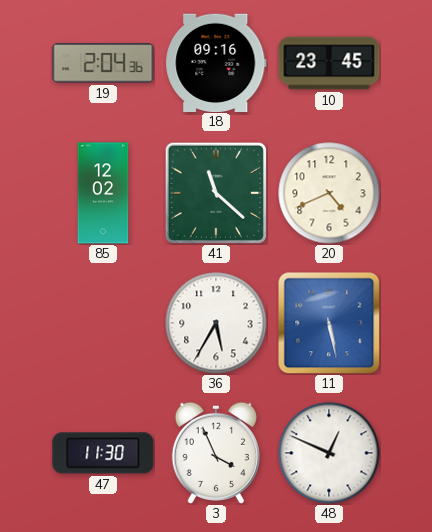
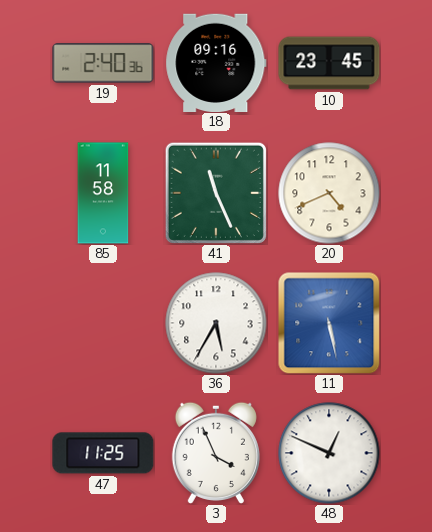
19: 2:04 -> 2:40 (103, 63)
85: 12:02 -> 11:58 (103, 193)
41: 11:22 -> 11:26 (216, 193)
47: 11:30 -> 11:25 (103, 453)
